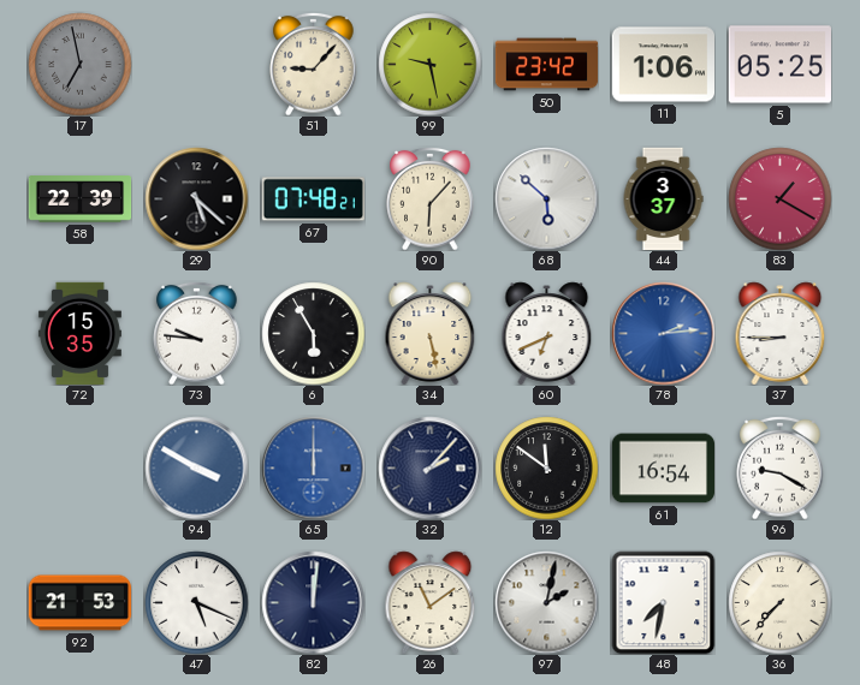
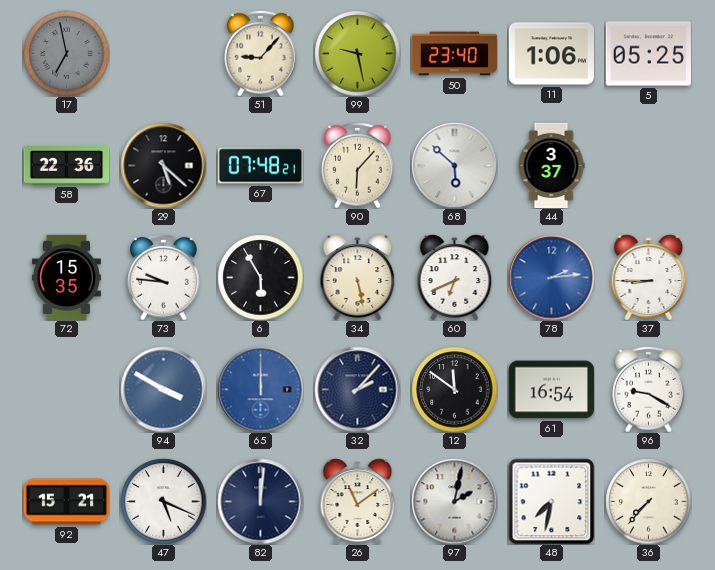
50: 23:42 -> 23:40 (454, 54)
58: 22:39 -> 22:36 (66, 166)
83: 1:20 -> none (779, 198)
92: 21:53 -> 15:21 (66, 502)
